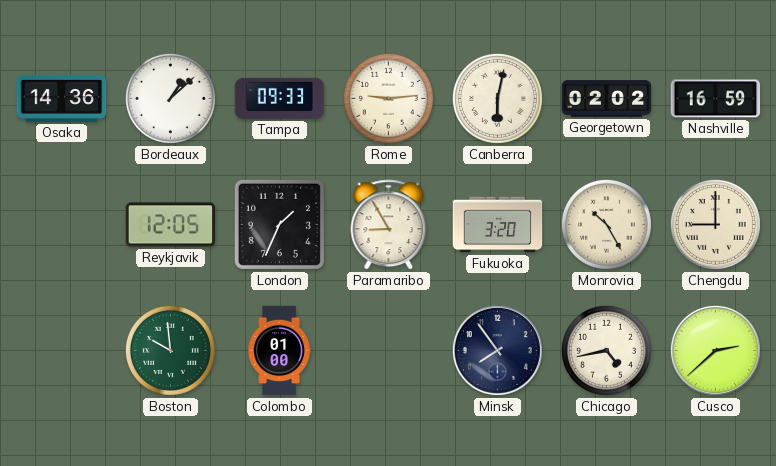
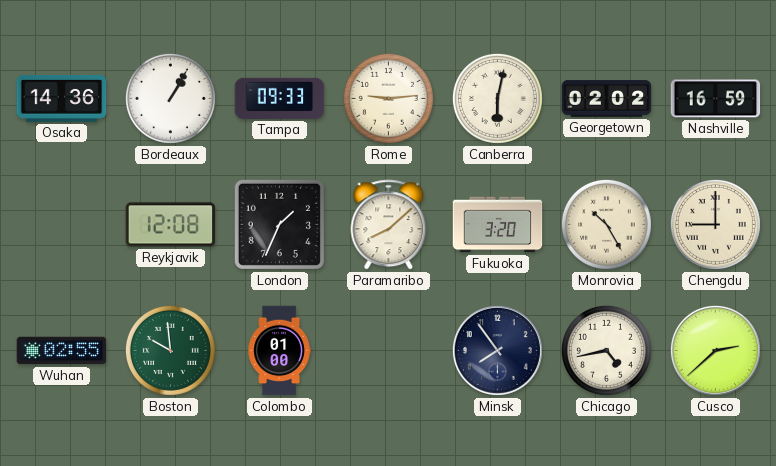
Bordeaux: 1:08 -> 1:05 (170, 98)
Reykjavik: 12:05 -> 12:08 (171, 225)
Paramaribo: 8:55 -> 8:08 (389, 225)
Wuhan: none -> 02:55 (62, 351)
